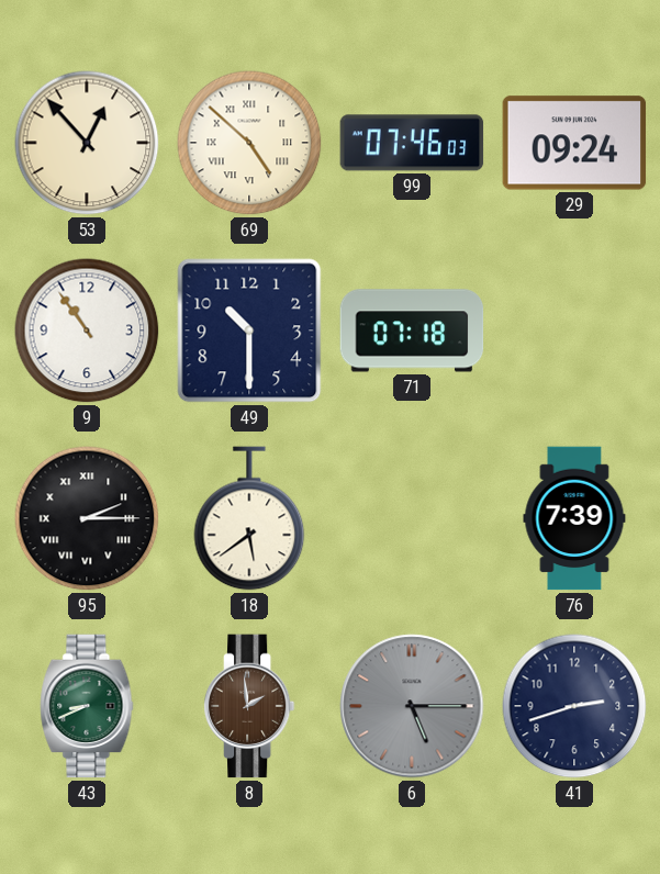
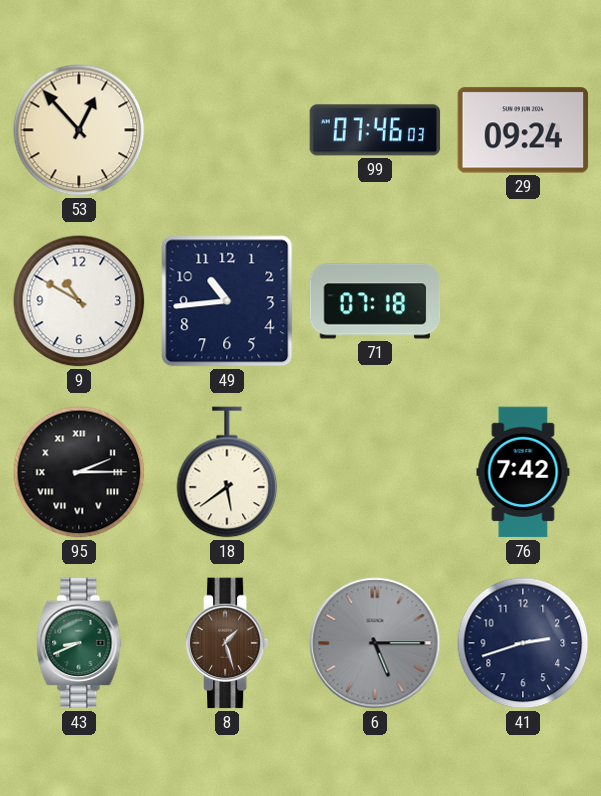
69: 4:52 -> none (249, 143)
9: 10:54 -> 10:50 (79, 301)
49: 10:30 -> 10:44 (227, 301)
76: 7:39 -> 7:42 (523, 472)
8: 1:59 -> 1:27 (227, 643)
